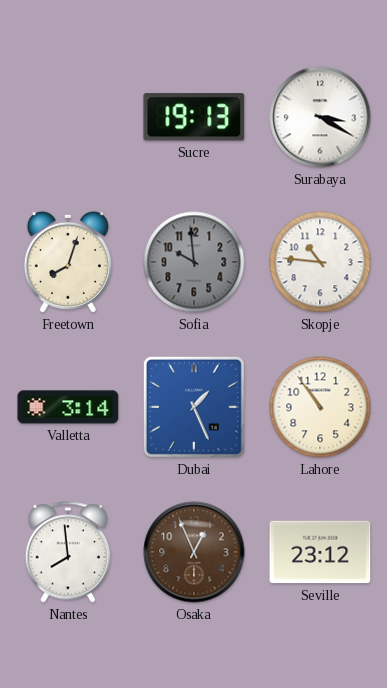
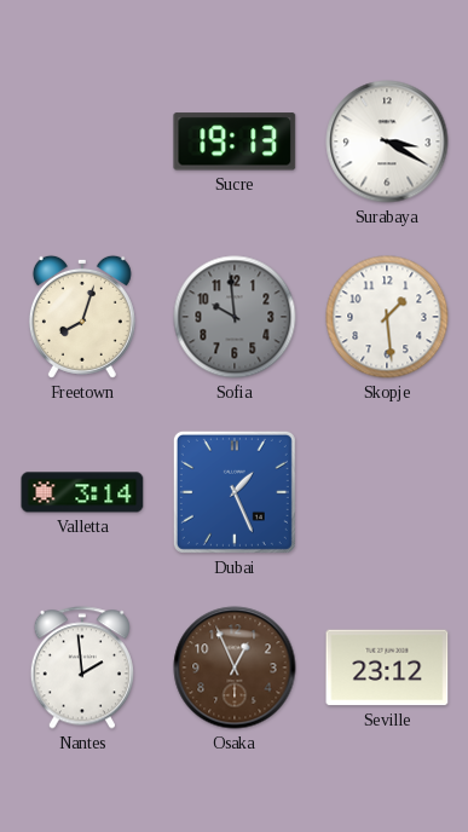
Skopje: 10:46 -> 1:29 (387, 317)
Lahore: 10:54 -> none (320, 407)
Nantes: 7:59 -> 1:59 (82, 668)
